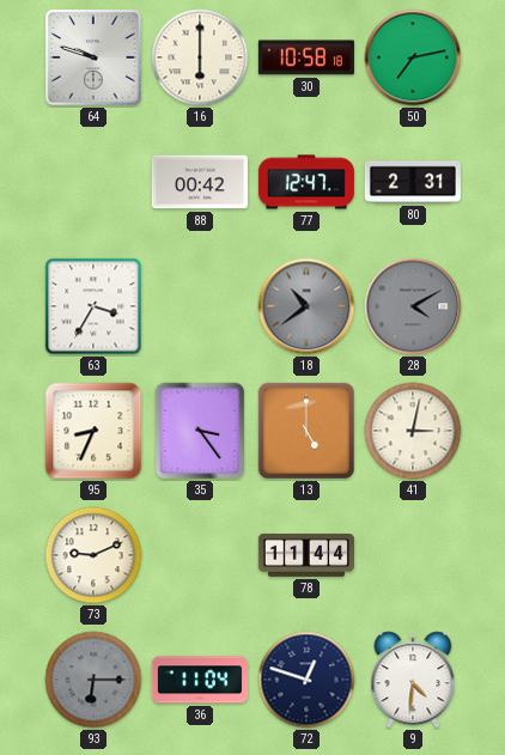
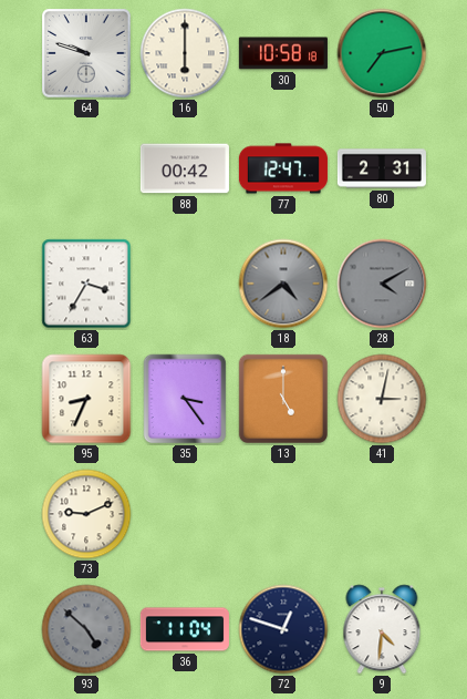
18: 10:39 -> 4:39 (283, 284)
78: 11:44 -> none (306, 555)
93: 6:15 -> 4:52 (86, 629)
